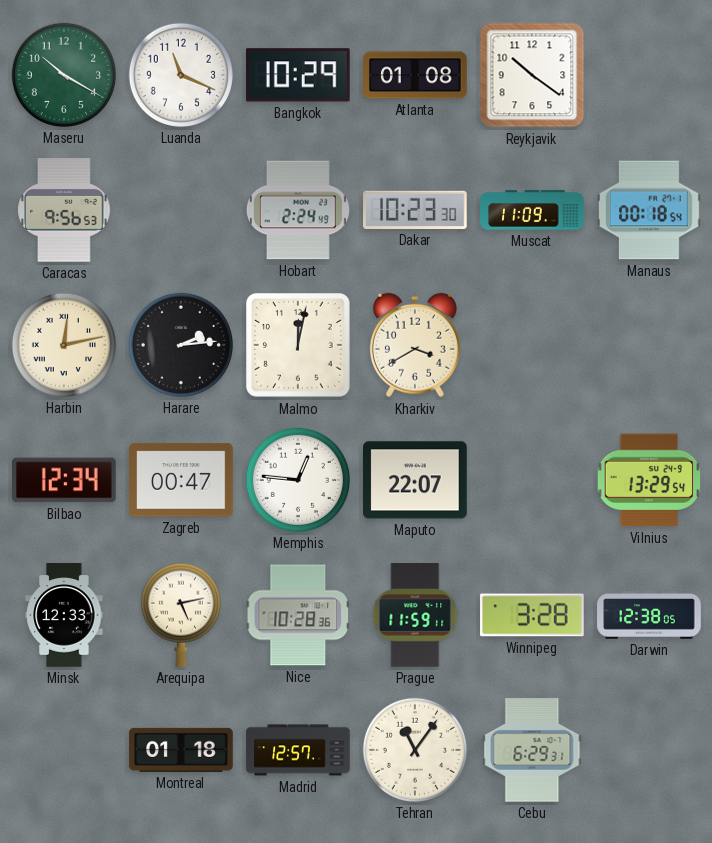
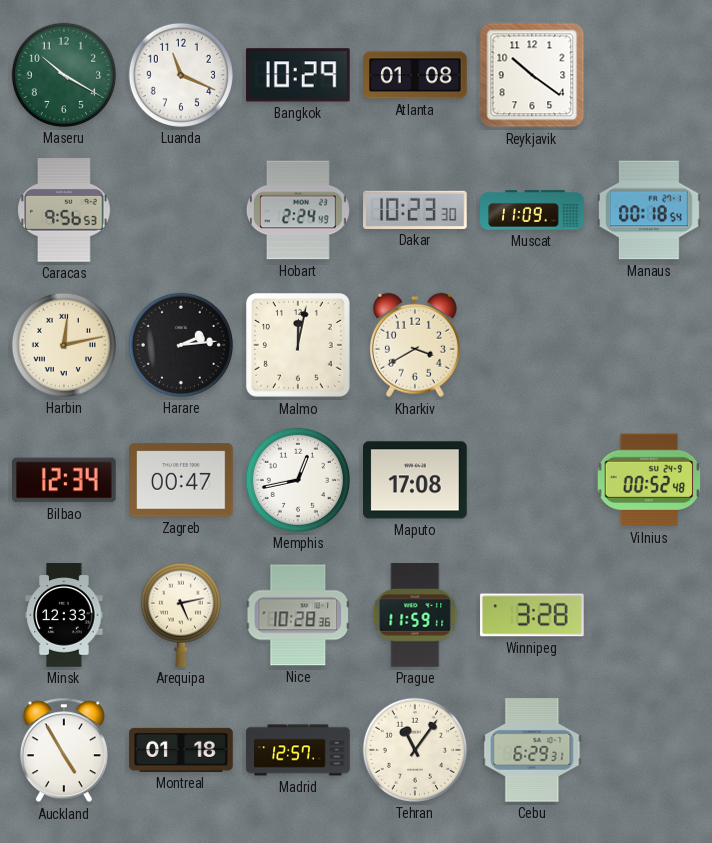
Memphis: 12:46 -> 12:43 (298, 480)
Maputo: 22:07 -> 17:08 (416, 480)
Vilnius: 13:29 -> 00:52 (649, 480)
Darwin: 12:38 -> none (649, 615)
Auckland: none -> 4:55 (64, 750)
